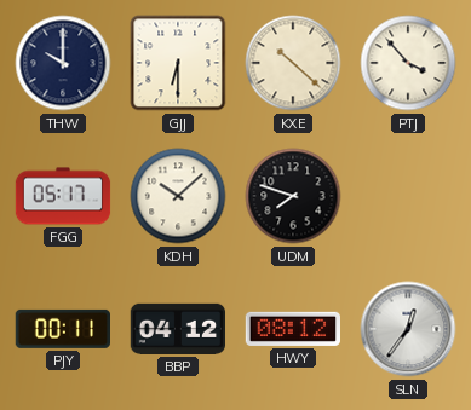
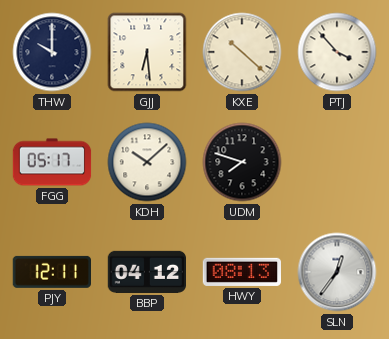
GJJ: 6:30 -> 6:29 (147, 52)
PJY: 00:11 -> 12:11 (51, 272)
HWY: 08:12 -> 08:13 (241, 272)
